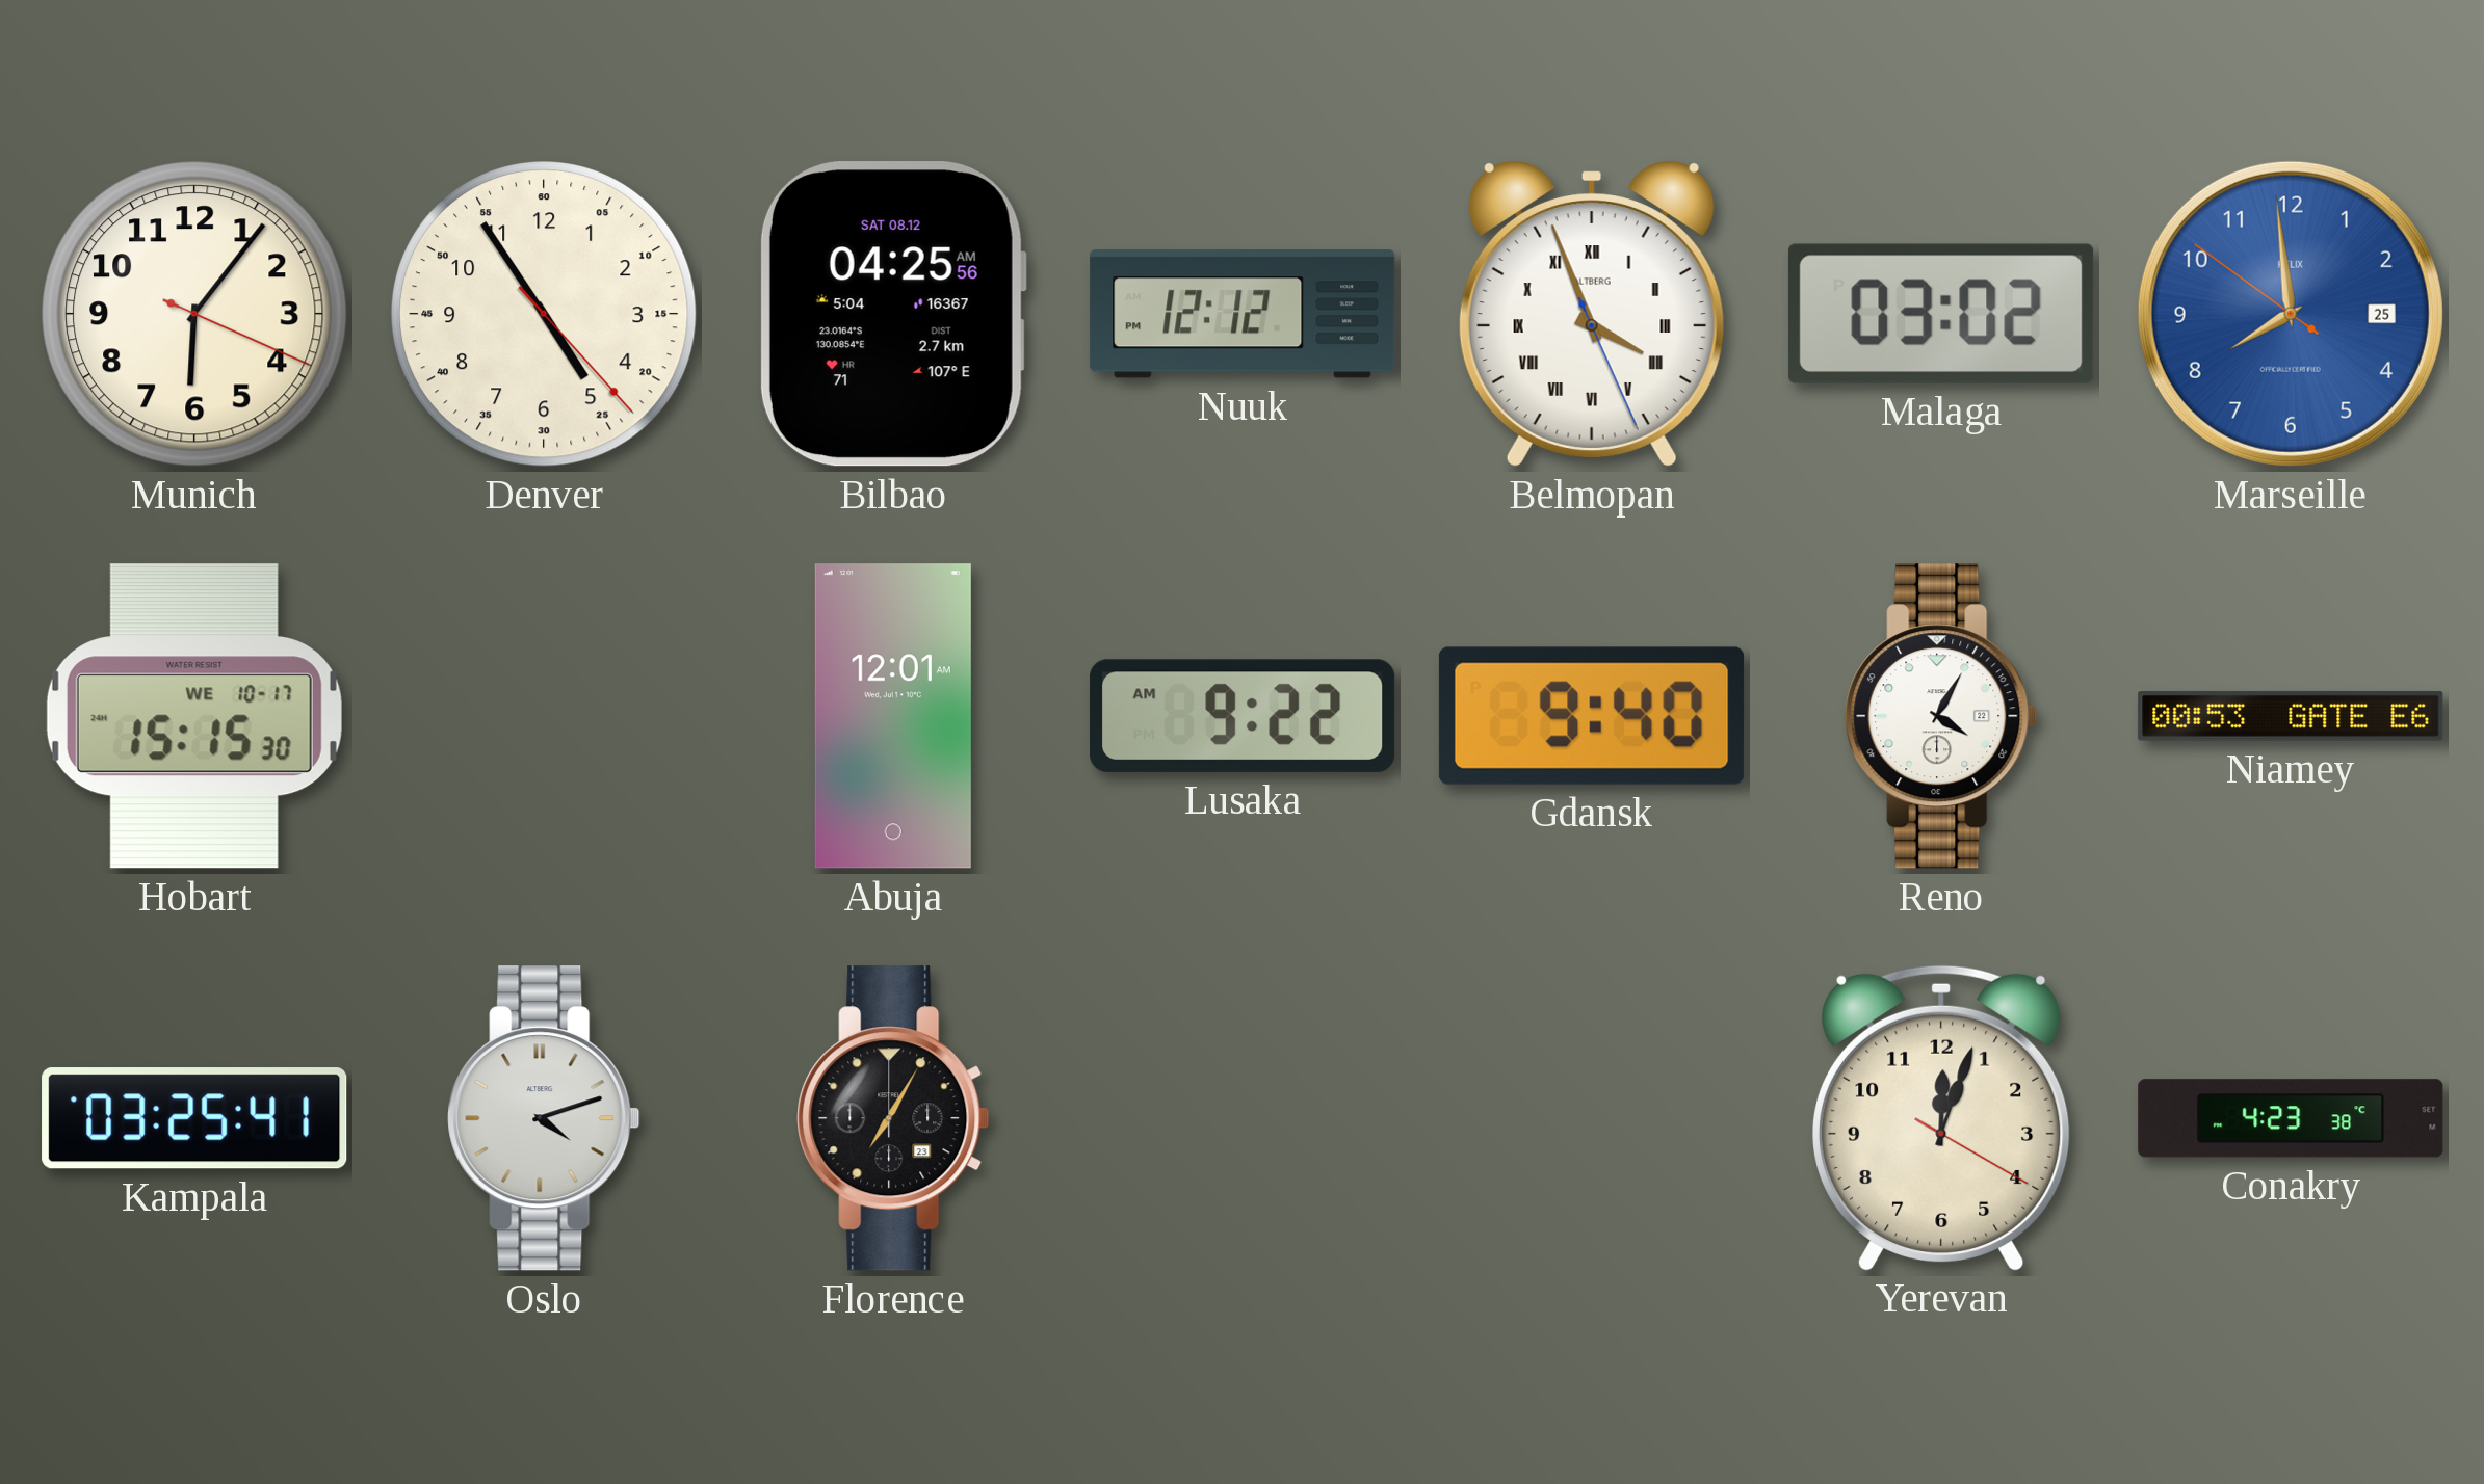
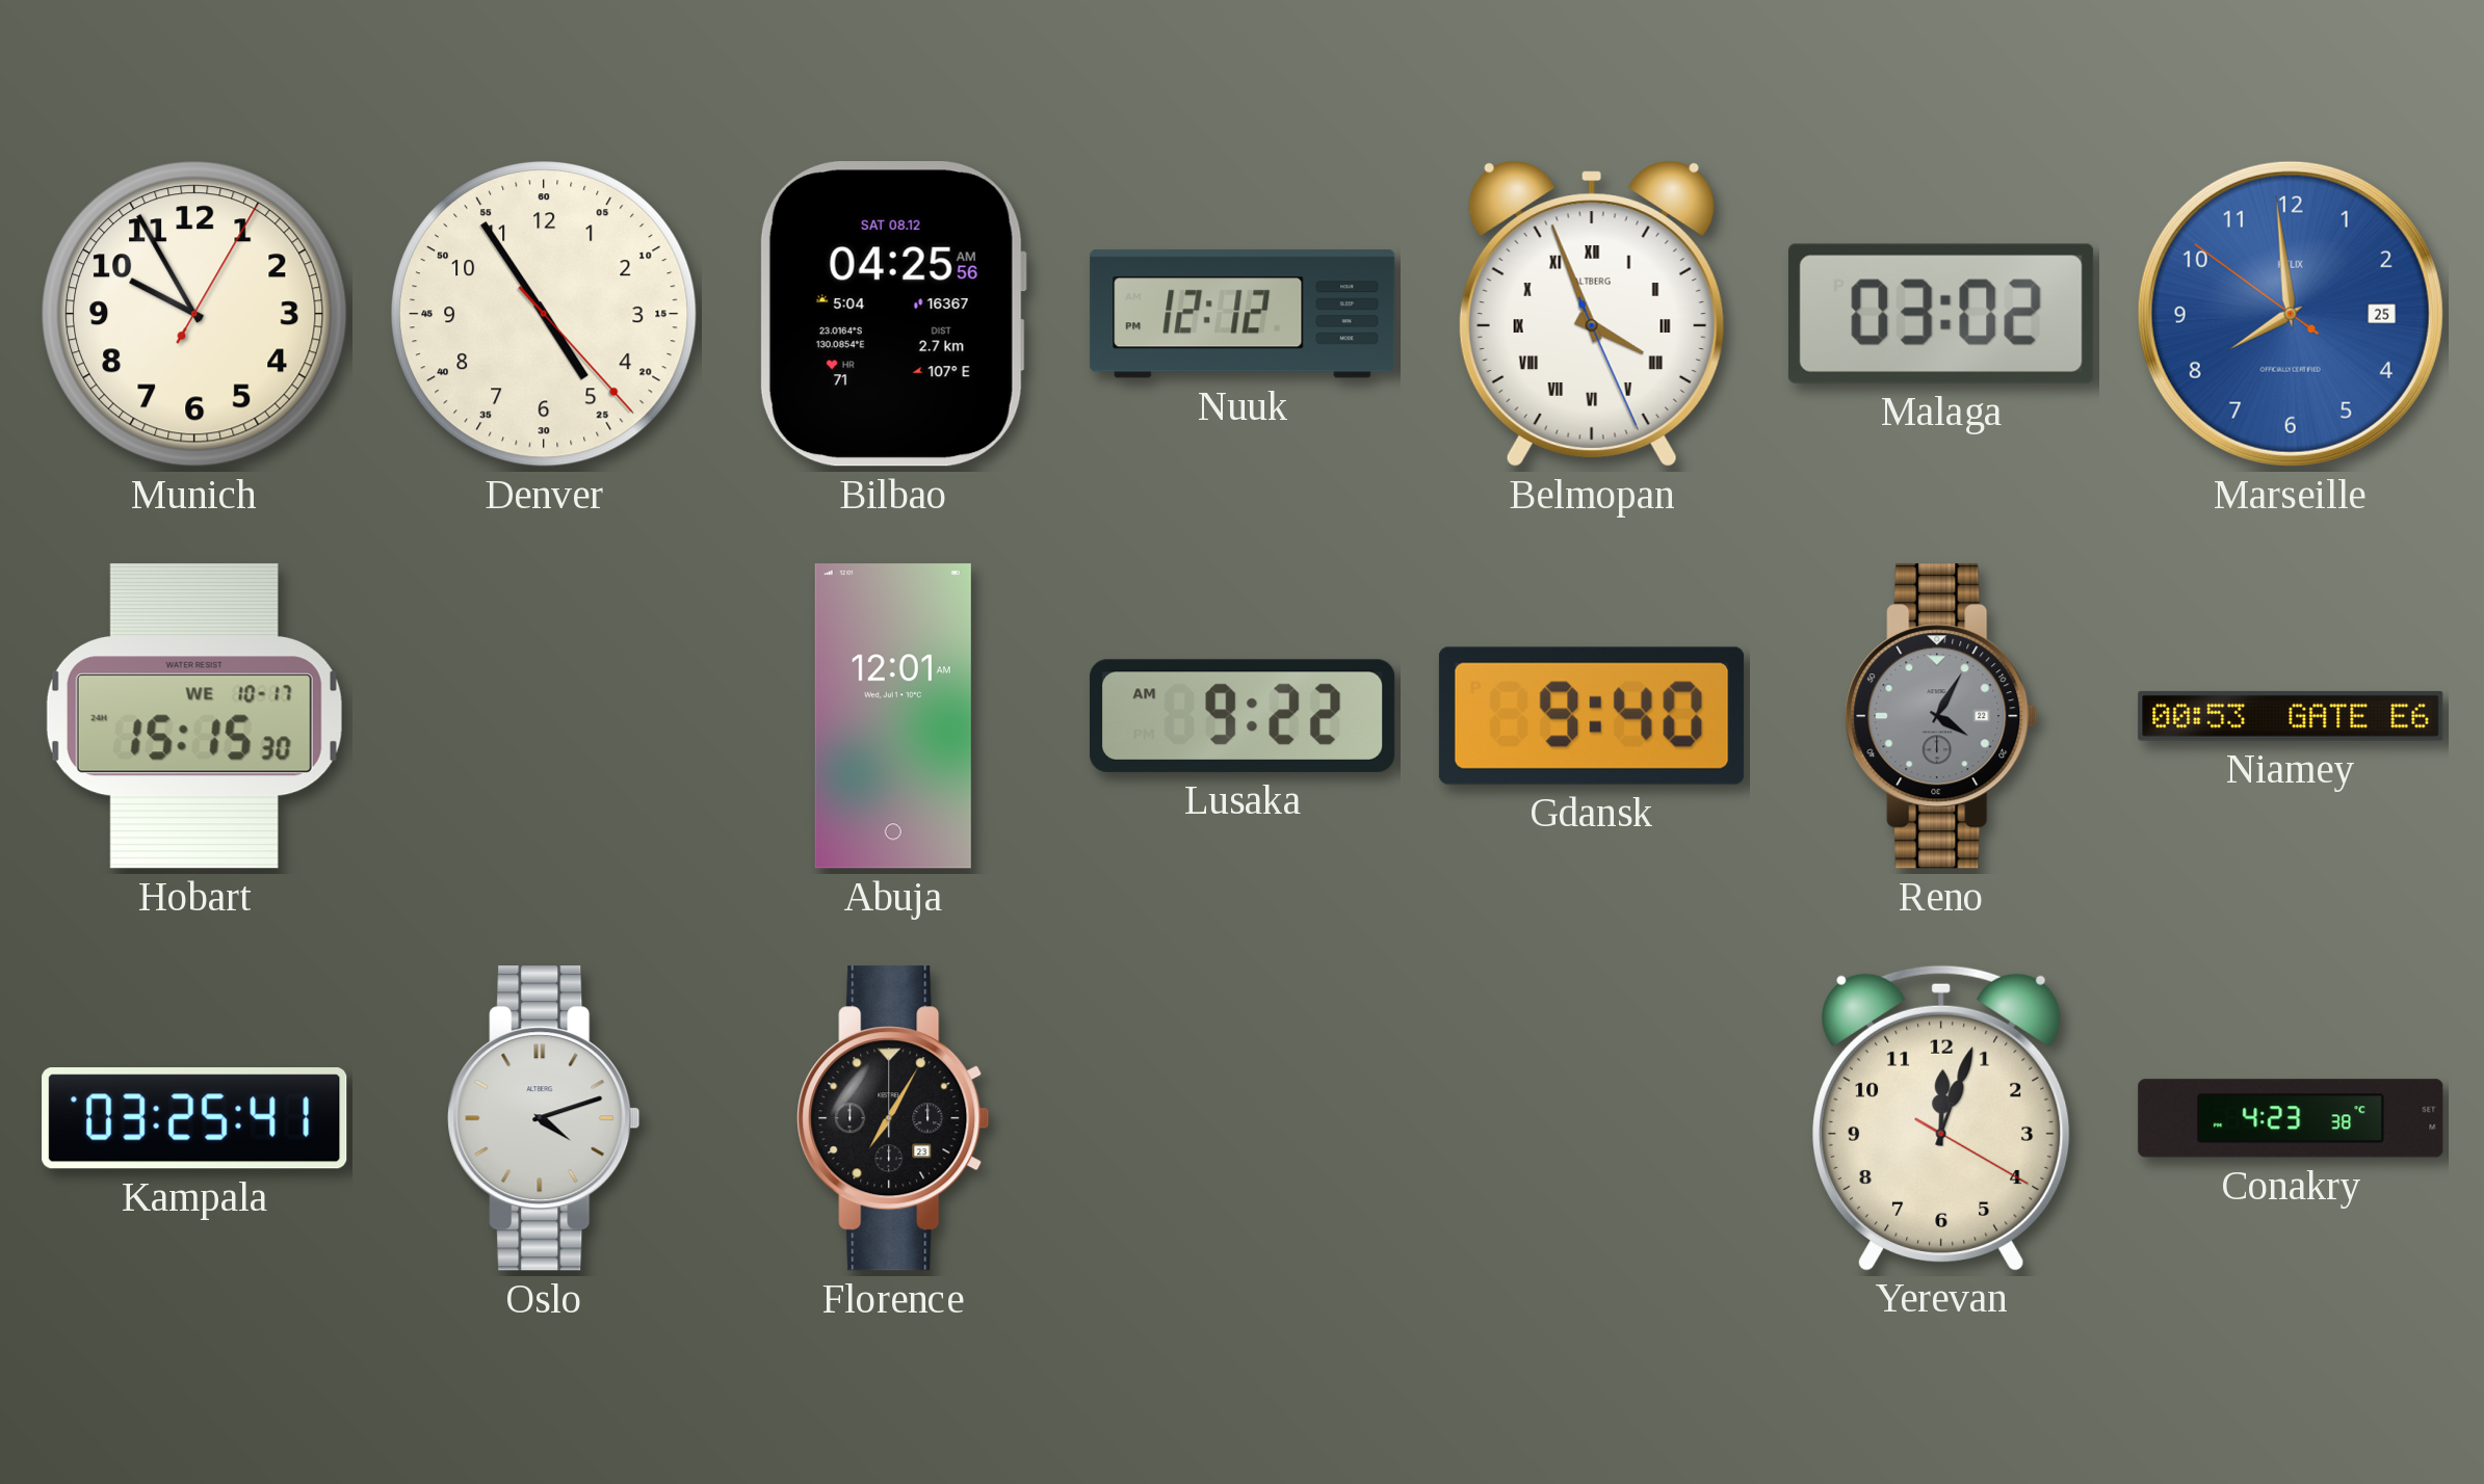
Munich: 6:06 -> 9:55 (195, 315)
Reno dial: white -> grey (1941, 716)
